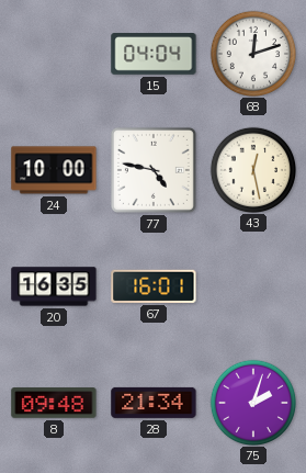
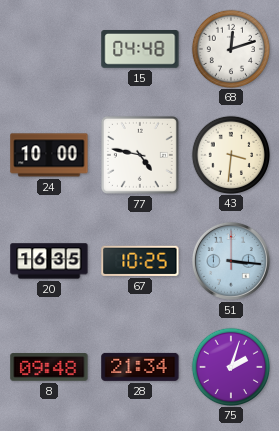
15: 04:04 -> 04:48 (140, 50)
43: 12:28 -> 3:31 (230, 154)
67: 16:01 -> 10:25 (140, 261)
51: none -> 3:16 (231, 261)
